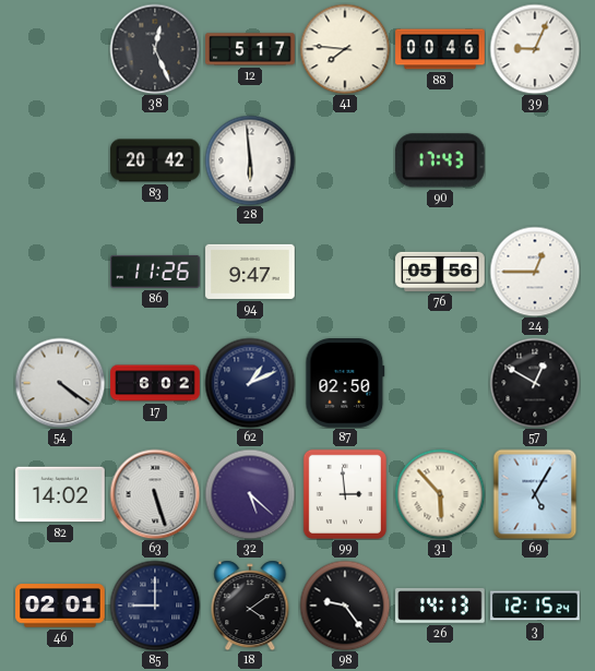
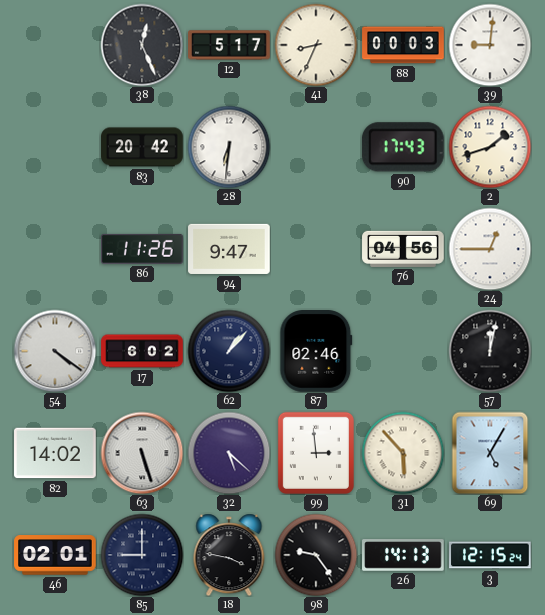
41: 7:46 -> 8:34 (316, 45)
88: 00:46 -> 00:03 (403, 45)
39: 9:04 -> 9:01 (490, 45)
28: 5:59 -> 6:31 (229, 147)
2: none -> 1:42 (490, 147)
76: 05:56 -> 04:56 (403, 249)
62: 1:11 -> 1:07 (229, 351)
87: 02:50 -> 02:46 (316, 351)
57: 12:50 -> 12:02 (490, 351)
18: 4:09 -> 3:47 (229, 555)
